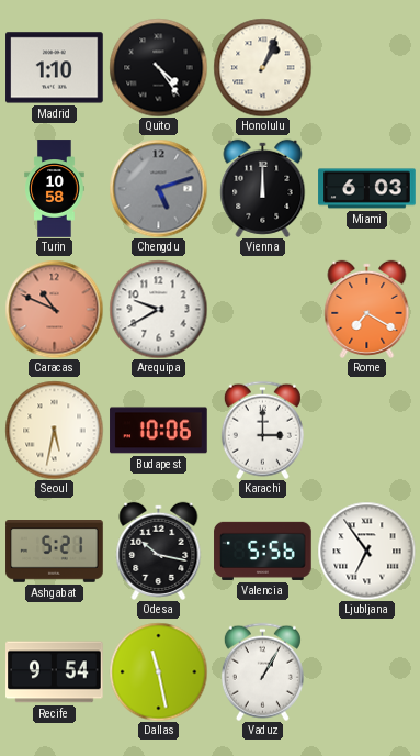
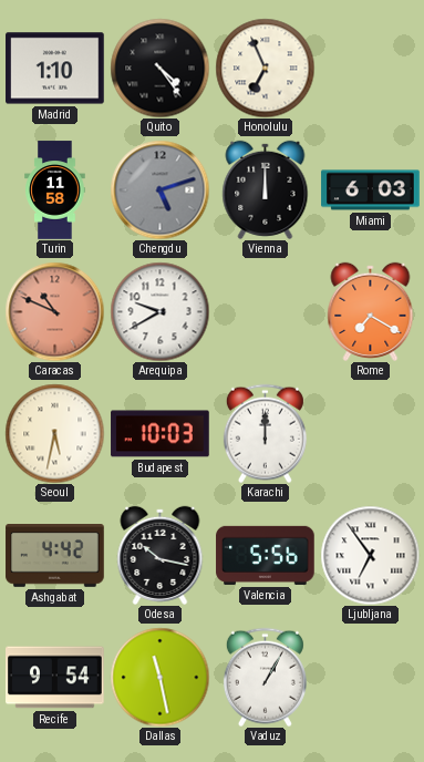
Honolulu: 1:04 -> 6:56 (265, 68)
Turin: 10:58 -> 11:58 (55, 190)
Budapest: 10:06 -> 10:03 (161, 434)
Karachi: 3:00 -> 12:00 (265, 433)
Ashgabat: 5:21 -> 4:42 (55, 556)
